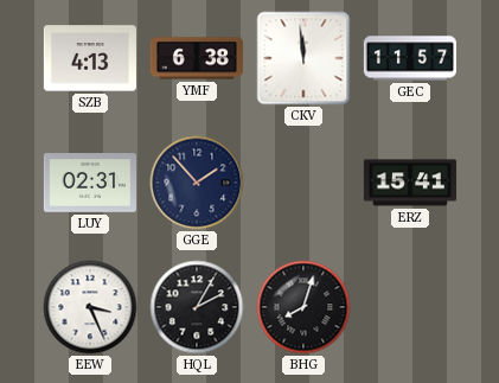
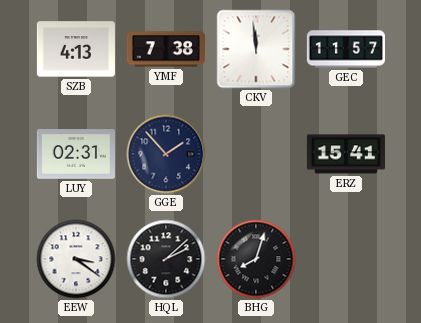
YMF: 6:38 -> 7:38 (166, 49)
EEW: 3:26 -> 3:21 (76, 259)
HQL: 2:05 -> 2:08 (166, 259)
